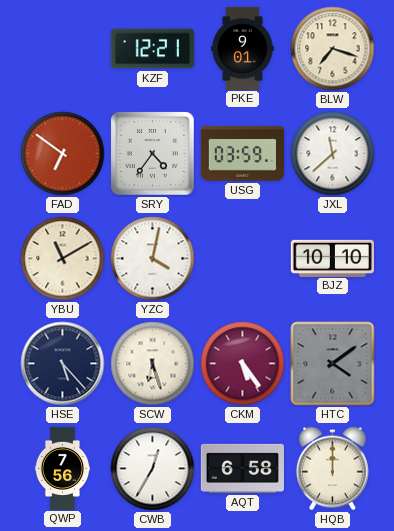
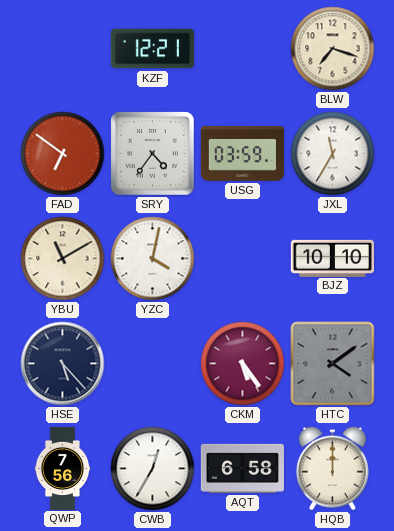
PKE: 9:01 -> none (243, 48)
JXL: 11:38 -> 11:35 (333, 154)
SCW: 6:27 -> none (153, 364)
